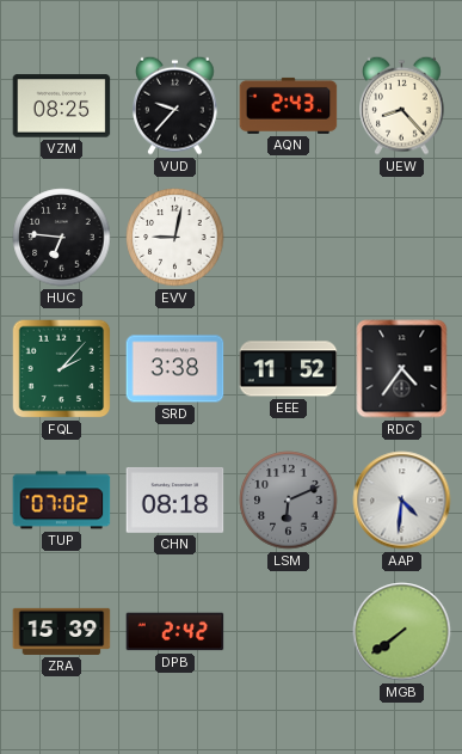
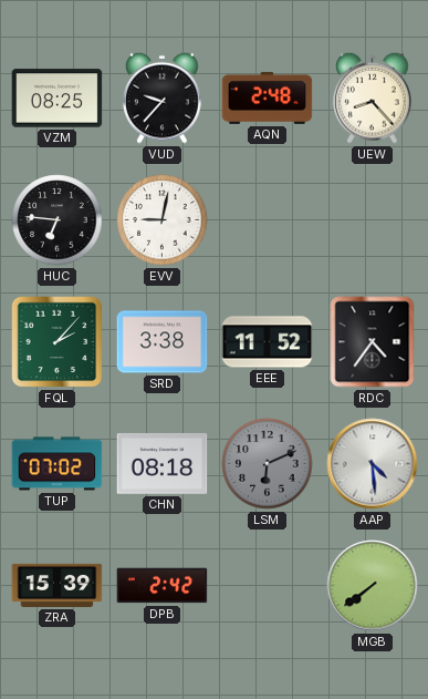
AQN: 2:43 -> 2:48 (268, 97)
AAP: 4:31 -> 4:29 (373, 464)
